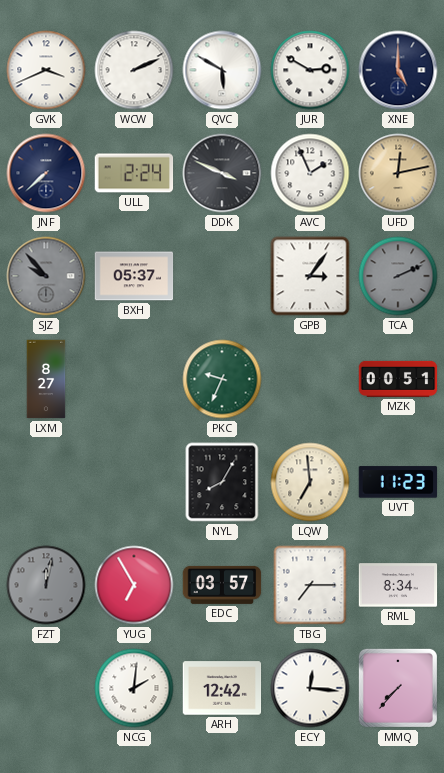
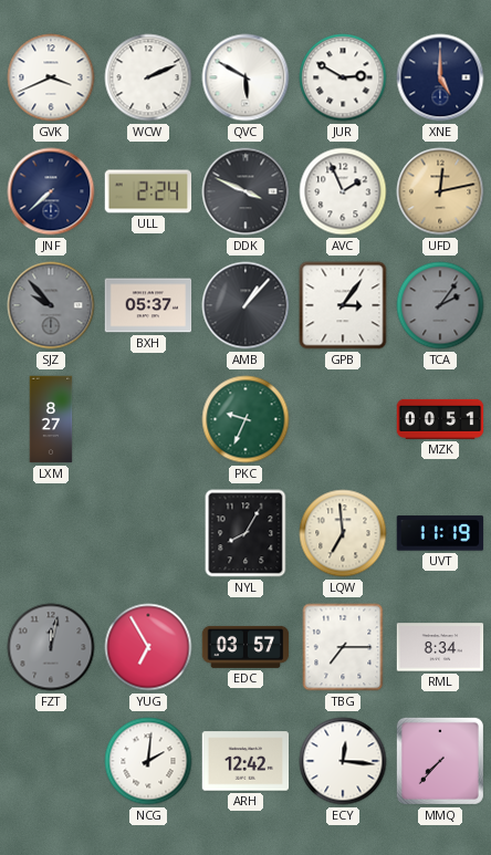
AMB: none -> 1:07 (245, 305)
TCA: 2:11 -> 2:06 (440, 305)
UVT: 11:23 -> 11:19 (440, 533)
